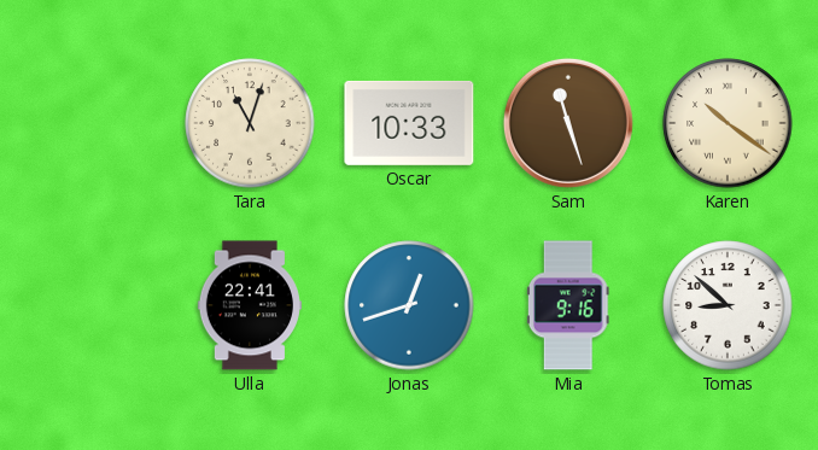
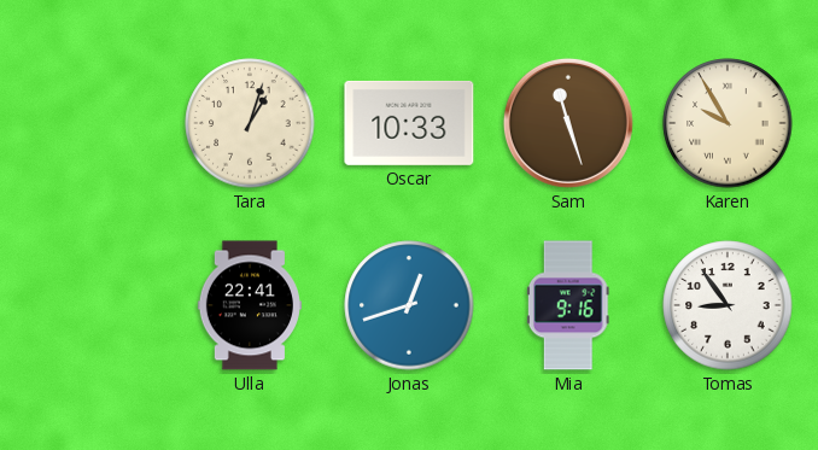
Tara: 11:03 -> 1:03 (250, 123)
Karen: 10:21 -> 9:55 (728, 123)
Tomas: 8:52 -> 8:54 (728, 305)
